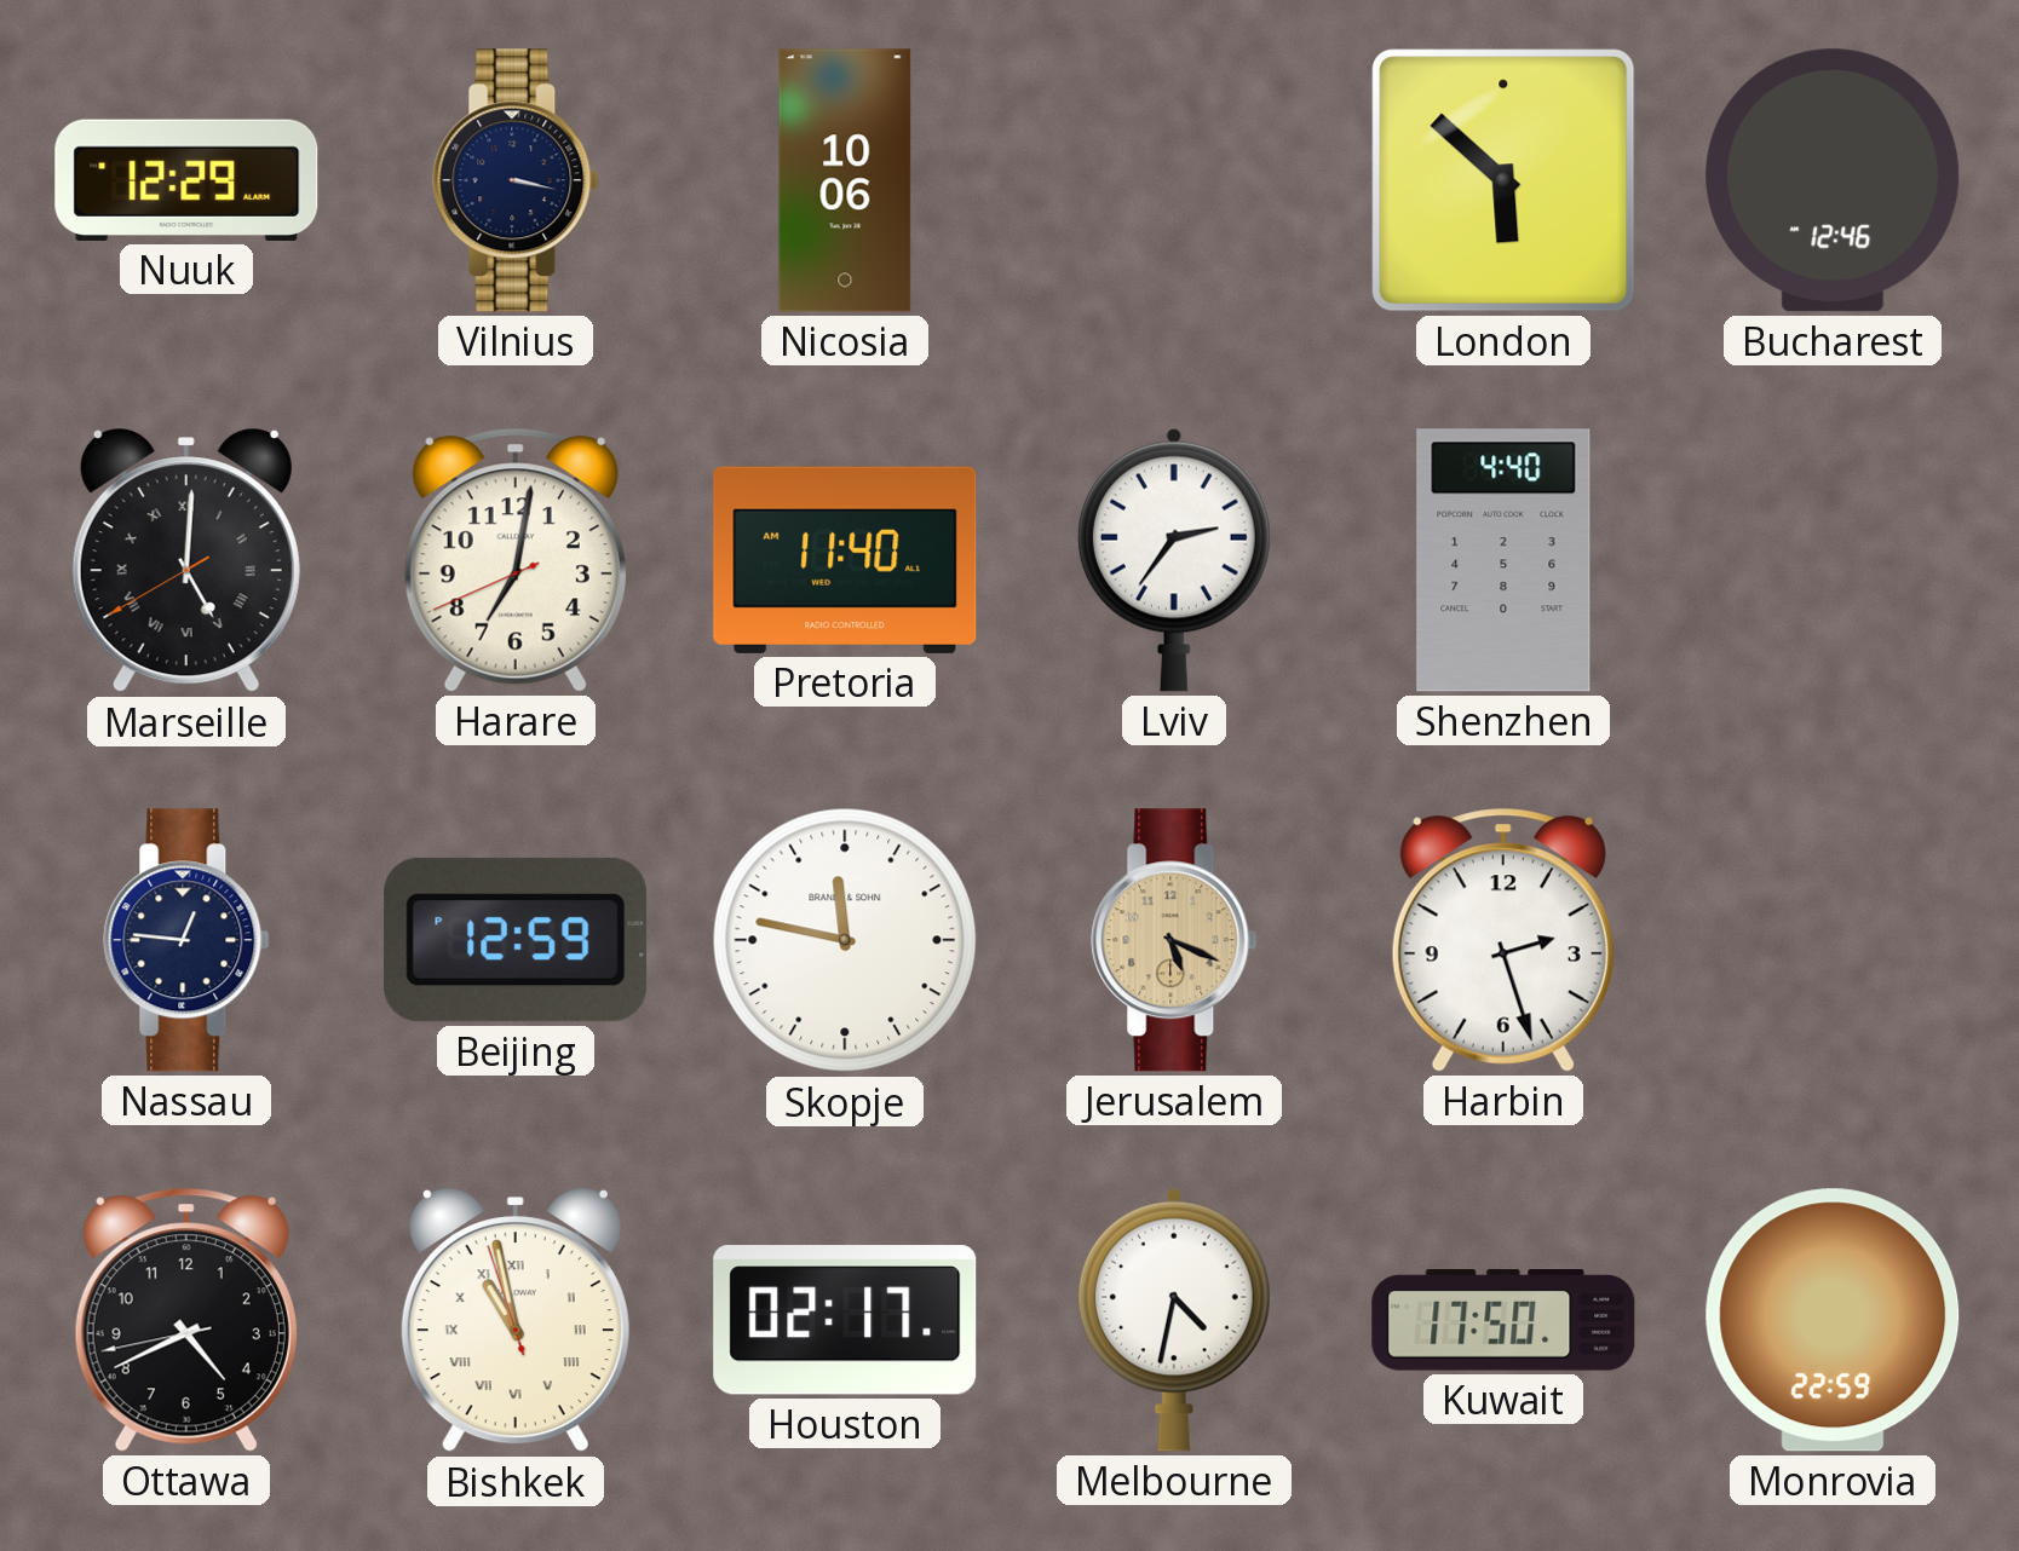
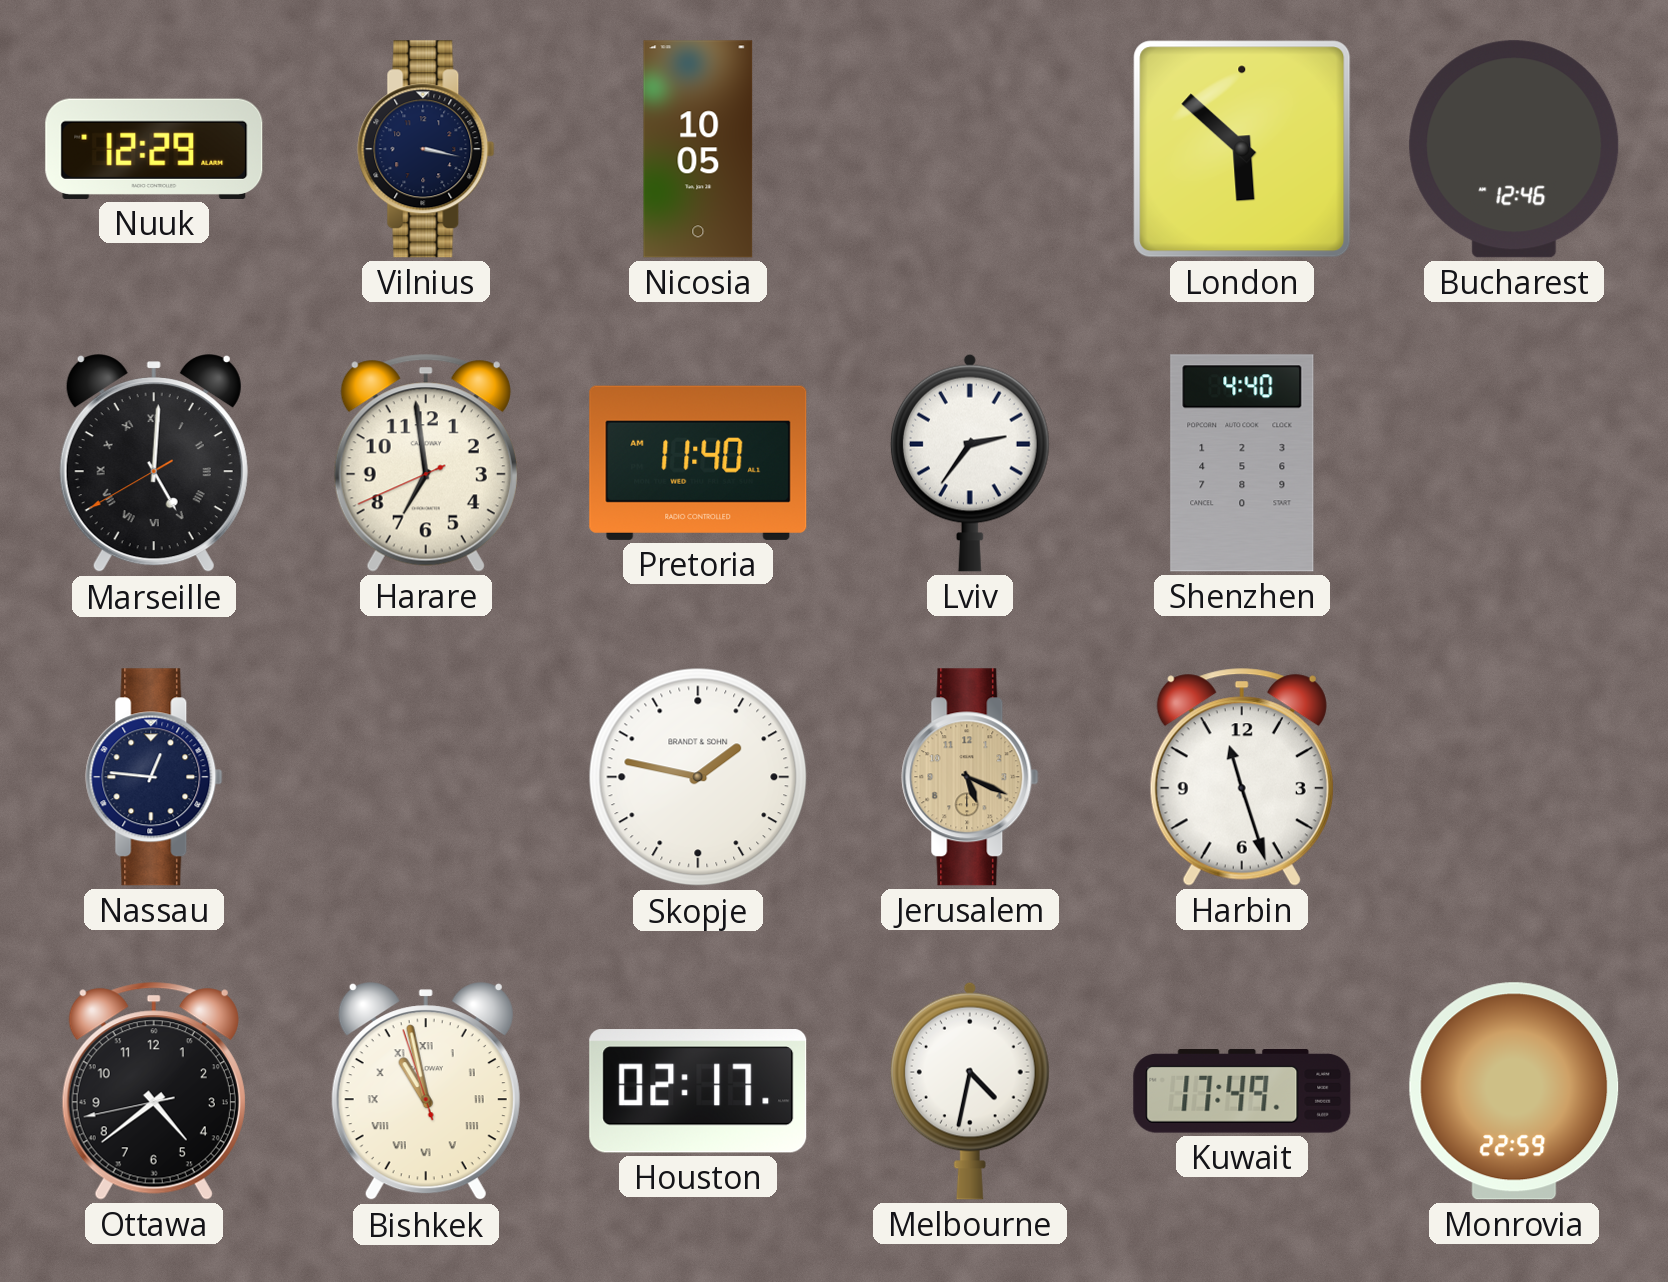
Nicosia: 10:06 -> 10:05 (698, 149)
Harare: 7:01 -> 6:58 (426, 463)
Beijing: 12:59 -> none (516, 940)
Skopje: 11:47 -> 1:47 (698, 777)
Harbin: 2:27 -> 11:27 (1242, 777)
Ottawa: 4:40 -> 4:38 (154, 1091)
Kuwait: 17:50 -> 17:49 (1242, 1092)
